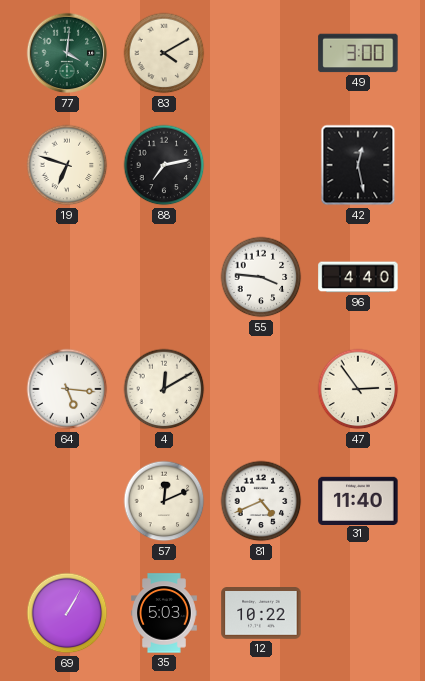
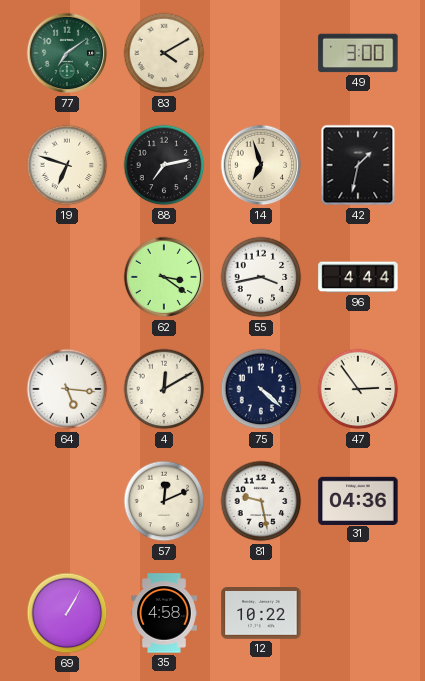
77: 4:01 -> 7:09 (67, 53)
14: none -> 6:57 (261, 165)
42: 12:28 -> 1:32 (358, 165)
62: none -> 3:21 (164, 277)
55: 3:46 -> 3:43 (261, 277)
96: 4:40 -> 4:44 (358, 277)
75: none -> 4:22 (261, 389)
81: 4:41 -> 9:28 (261, 501)
31: 11:40 -> 04:36 (358, 500)
35: 5:03 -> 4:58 (164, 613)
